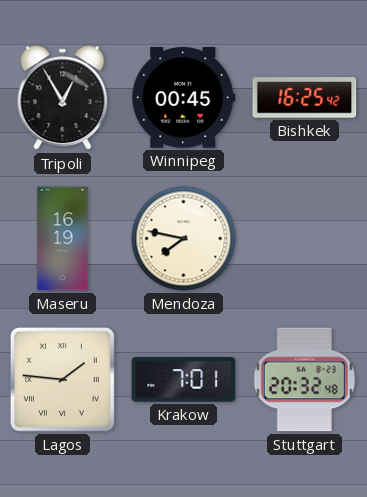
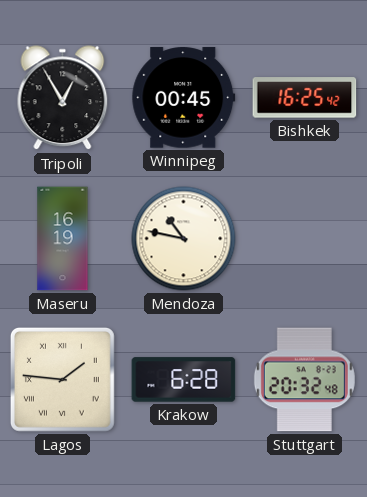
Mendoza: 7:47 -> 10:47 (184, 239)
Krakow: 7:01 -> 6:28 (184, 380)
